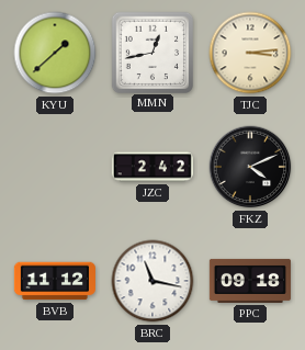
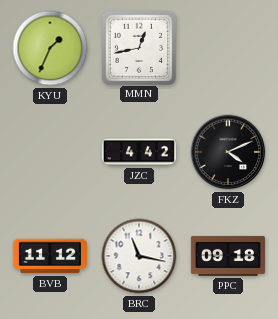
KYU: 1:38 -> 1:34 (50, 48)
TJC: 3:14 -> none (250, 53)
JZC: 2:42 -> 4:42 (139, 152)
